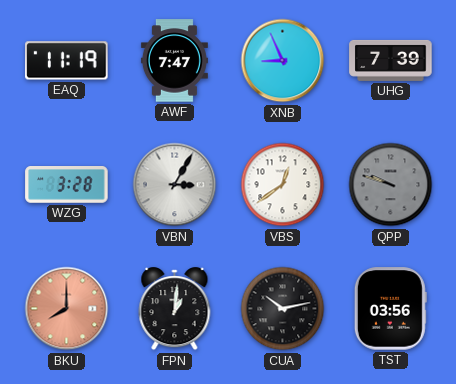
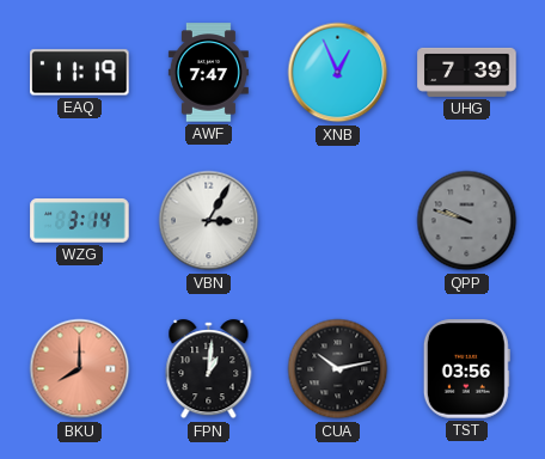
XNB: 8:56 -> 12:56 (338, 73)
WZG: 3:28 -> 3:14 (80, 221)
VBS: 12:39 -> none (283, 185)
